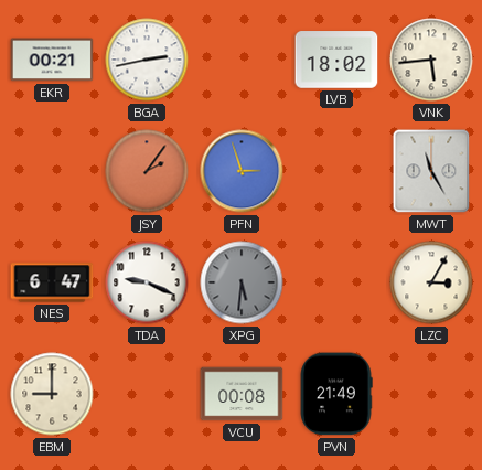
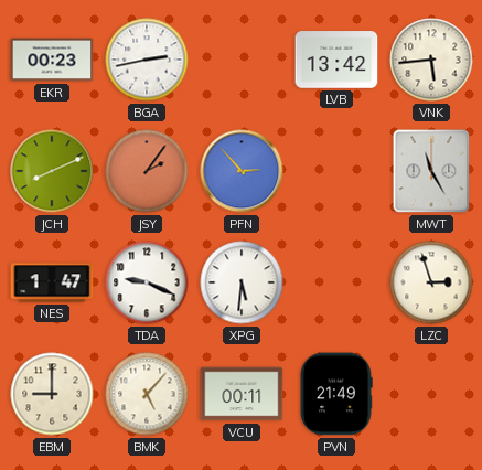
EKR: 00:21 -> 00:23 (52, 60)
LVB: 18:02 -> 13:42 (336, 60)
JCH: none -> 8:11 (52, 171)
PFN: 2:57 -> 2:53 (242, 171)
NES: 6:47 -> 1:47 (52, 282)
XPG dial: grey -> white (242, 282)
LZC: 3:05 -> 2:57 (431, 282)
BMK: none -> 5:07 (147, 394)
VCU: 00:08 -> 00:11 (242, 394)
